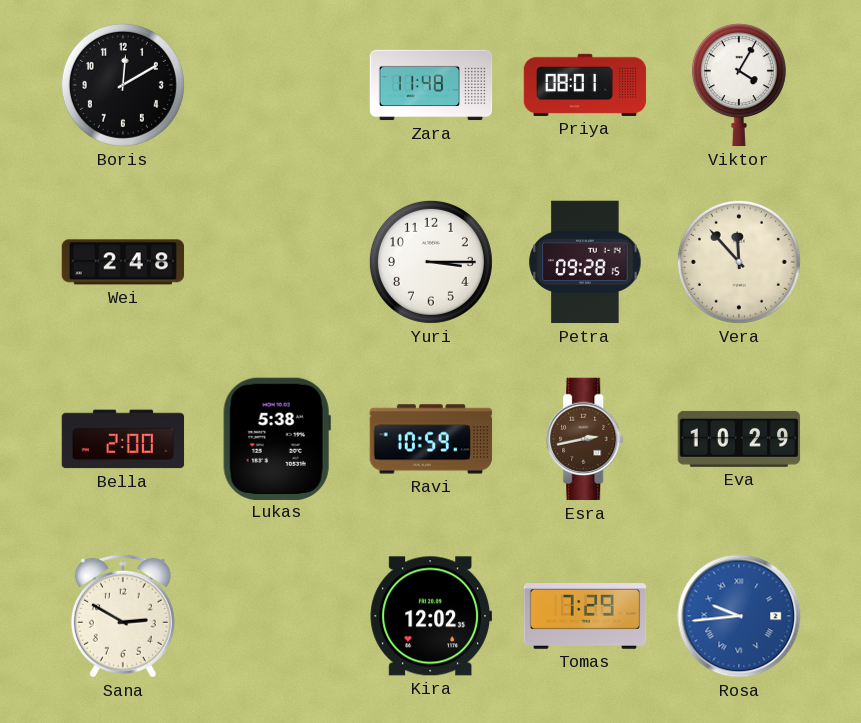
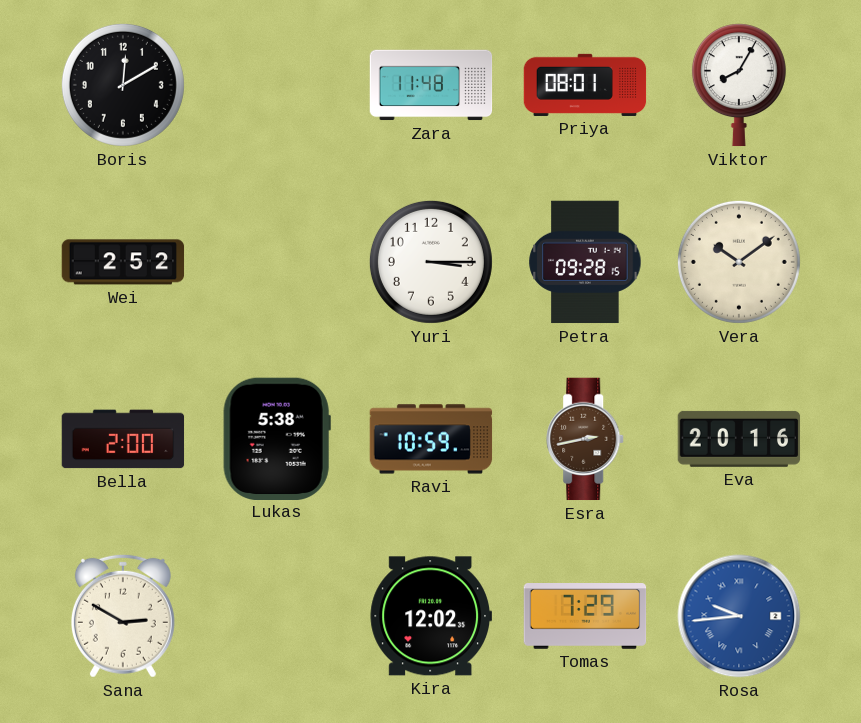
Viktor: 4:05 -> 8:05 (739, 85)
Wei: 2:48 -> 2:52 (123, 262)
Vera: 11:53 -> 10:09 (739, 262)
Eva: 10:29 -> 20:16 (739, 439)
